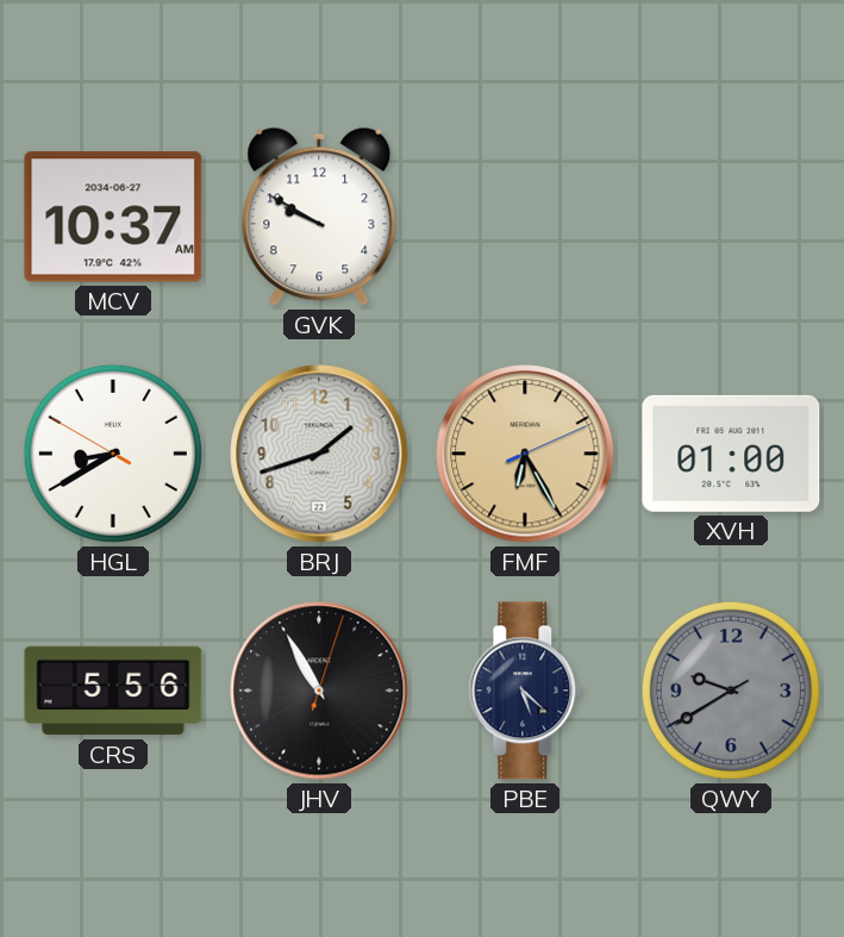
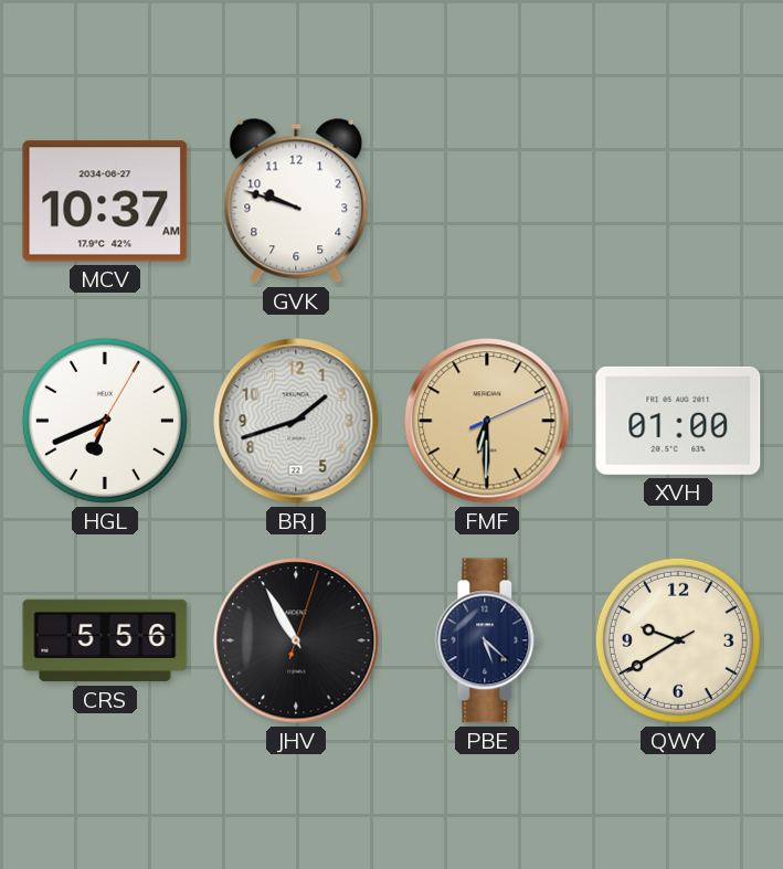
GVK: 9:50 -> 9:48 (296, 201)
HGL: 8:39 -> 6:41 (105, 421)
FMF: 6:25 -> 6:30 (487, 421)
QWY dial: grey -> cream (678, 640)
